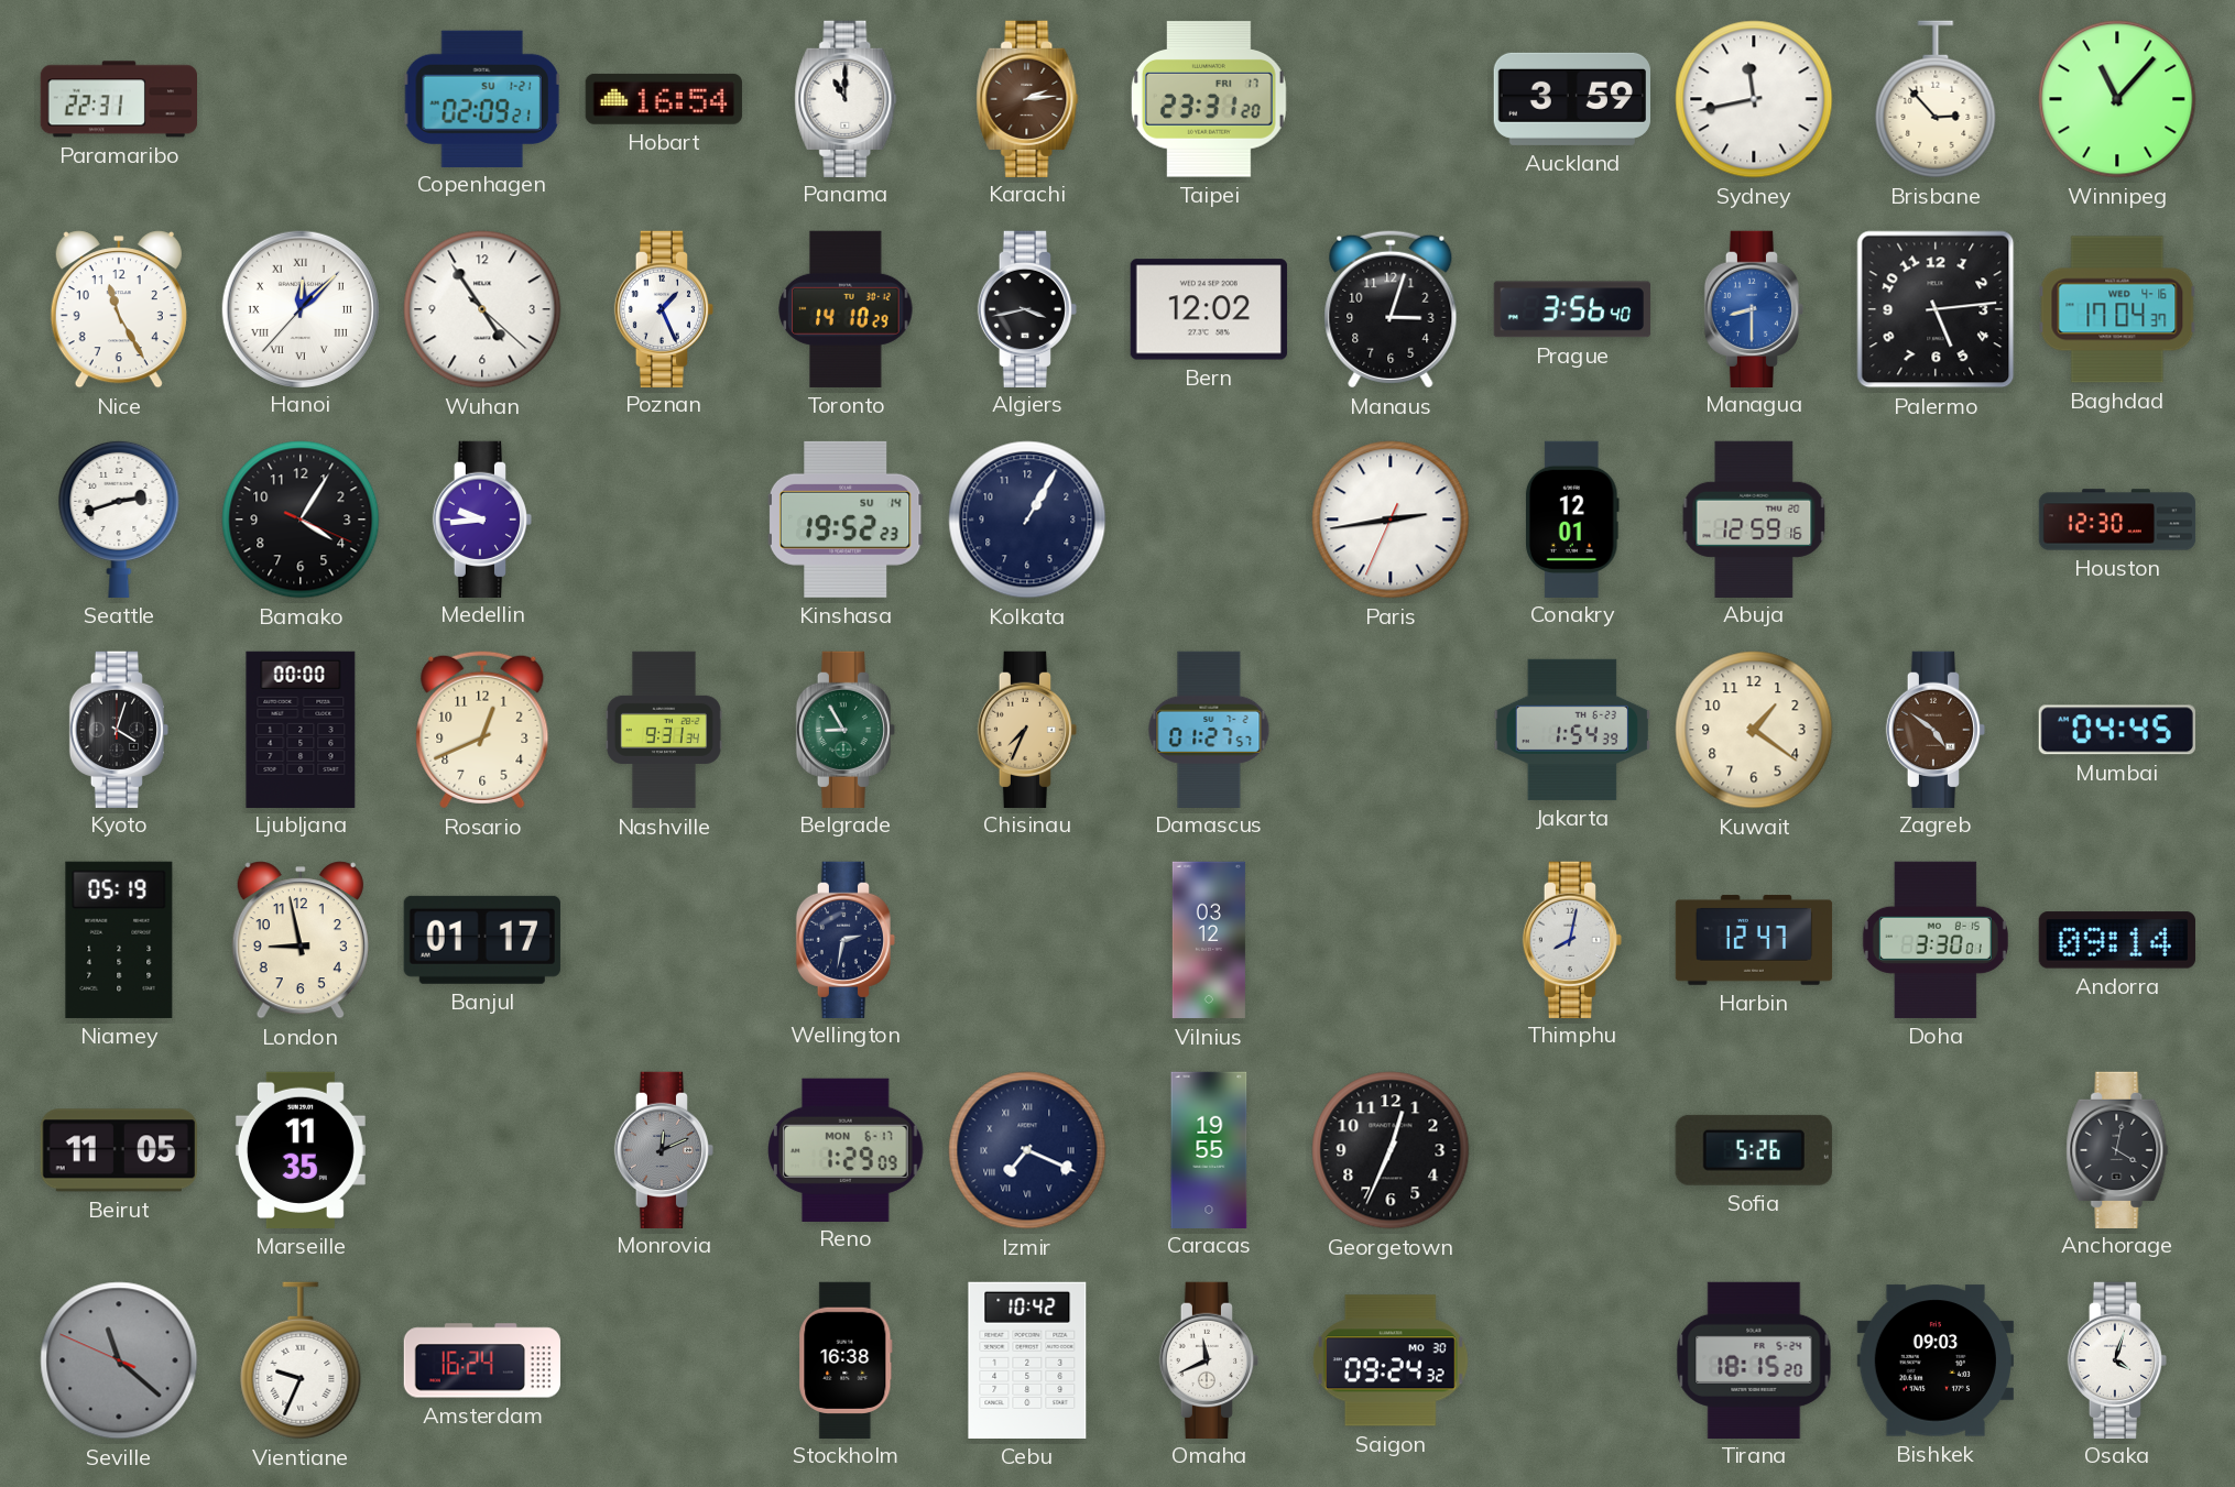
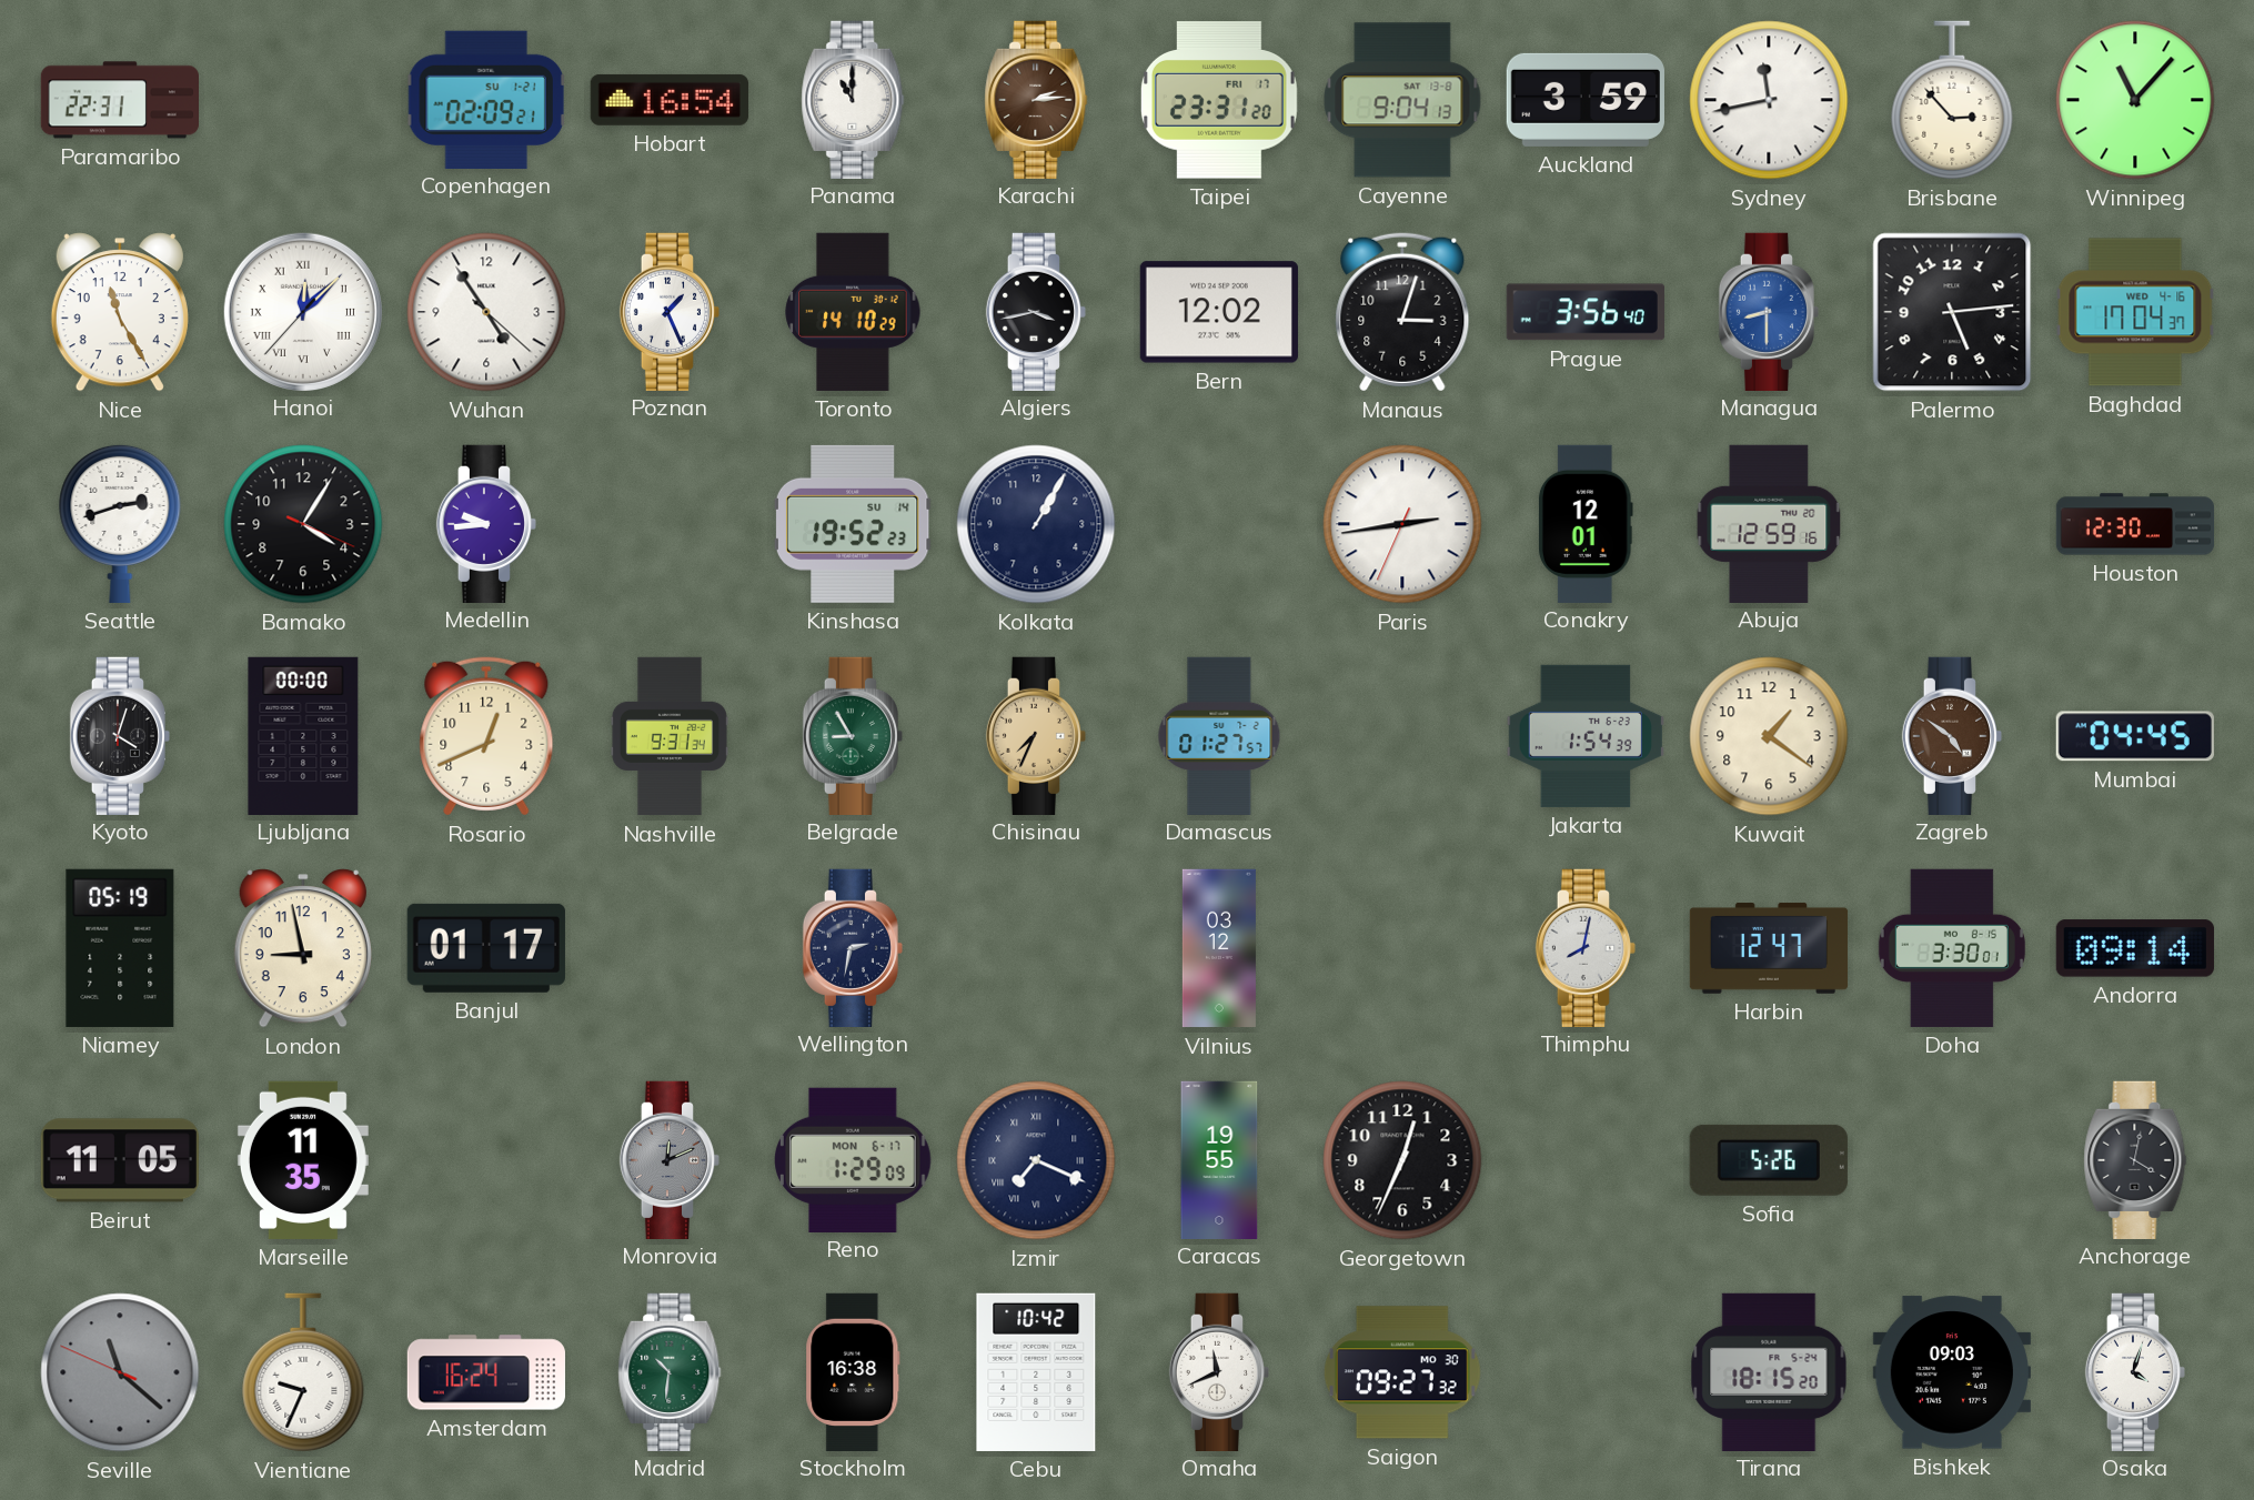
Cayenne: none -> 9:04 (1402, 100)
Madrid: none -> 10:31 (670, 1371)
Saigon: 09:24 -> 09:27 (1402, 1372)
